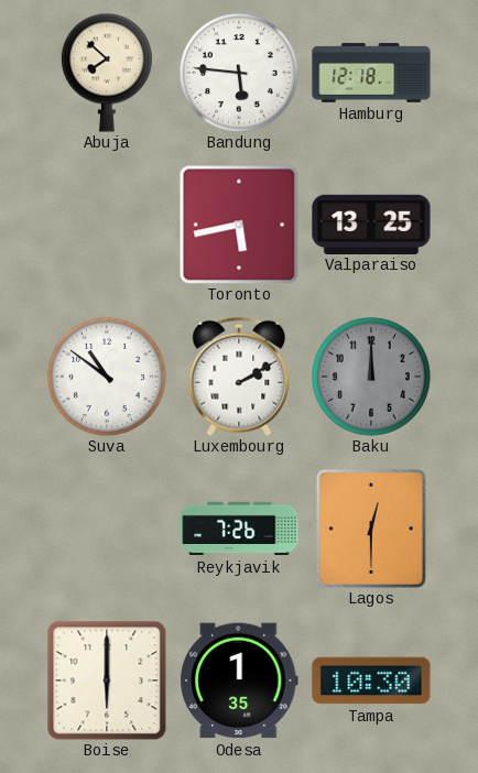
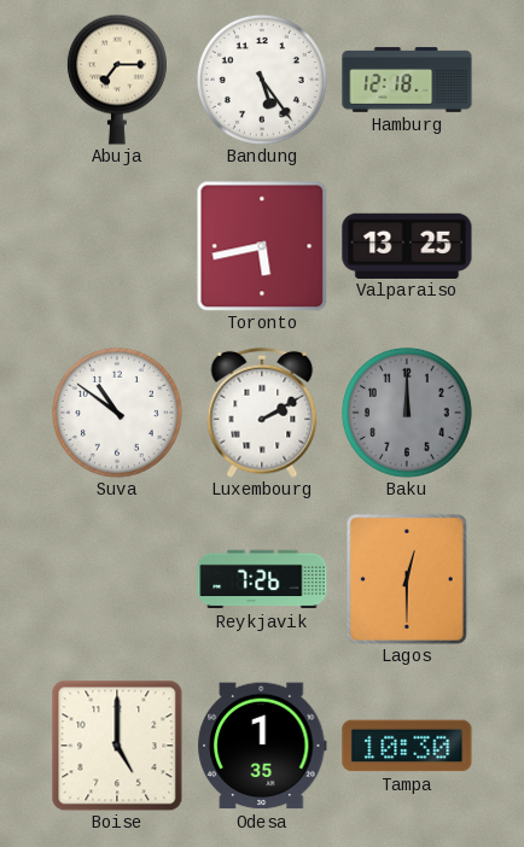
Abuja: 7:52 -> 7:15 (117, 80)
Bandung: 5:46 -> 5:24 (262, 80)
Boise: 6:00 -> 5:00 (117, 746)
